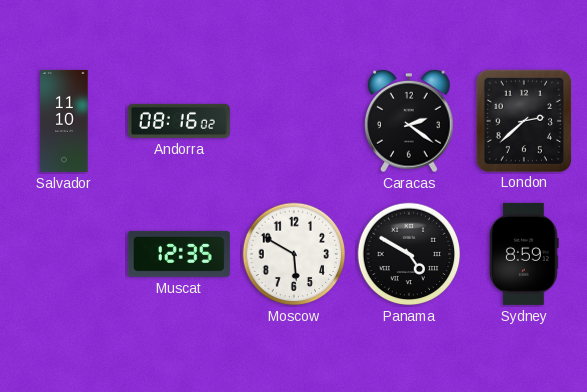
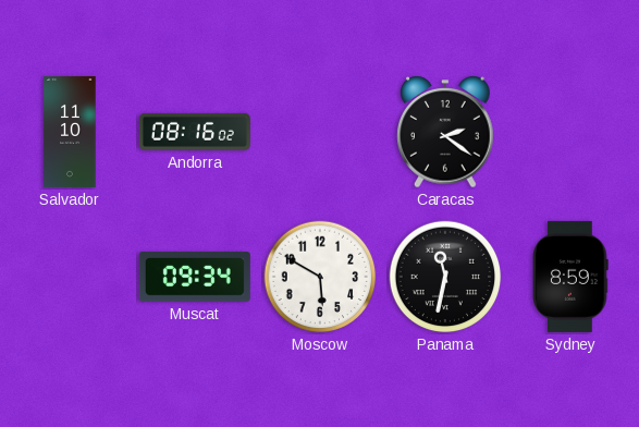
London: 2:38 -> none (523, 120)
Muscat: 12:35 -> 09:34 (195, 277)
Panama: 4:50 -> 11:32 (445, 277)
